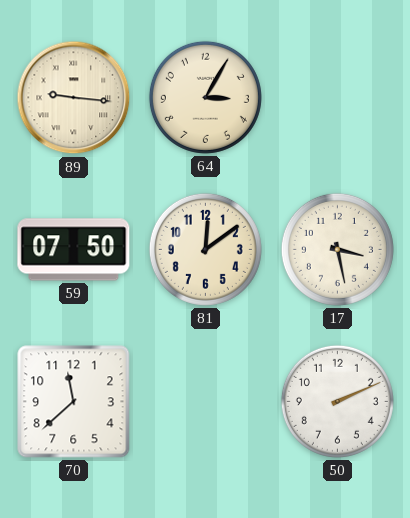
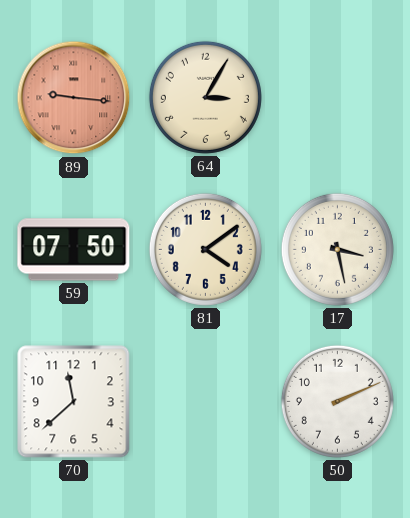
89 dial: cream -> salmon (74, 98)
81: 12:09 -> 4:09 (205, 249)
